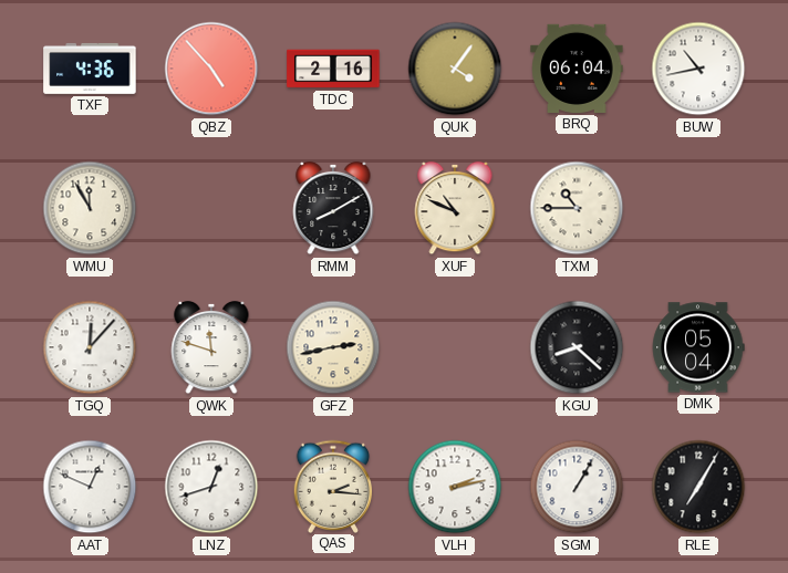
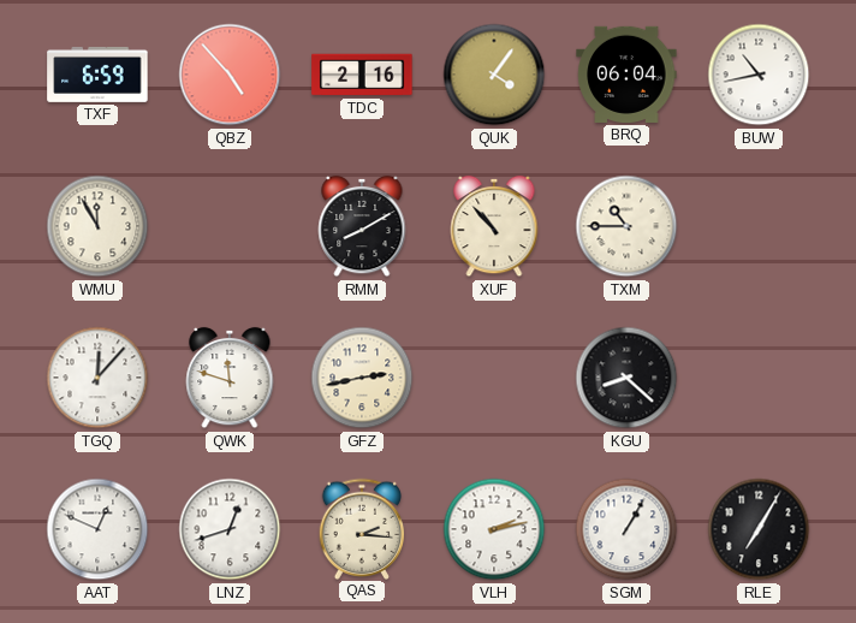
TXF: 4:36 -> 6:59 (97, 75)
XUF: 10:49 -> 10:53 (494, 226)
DMK: 05:04 -> none (698, 347)
